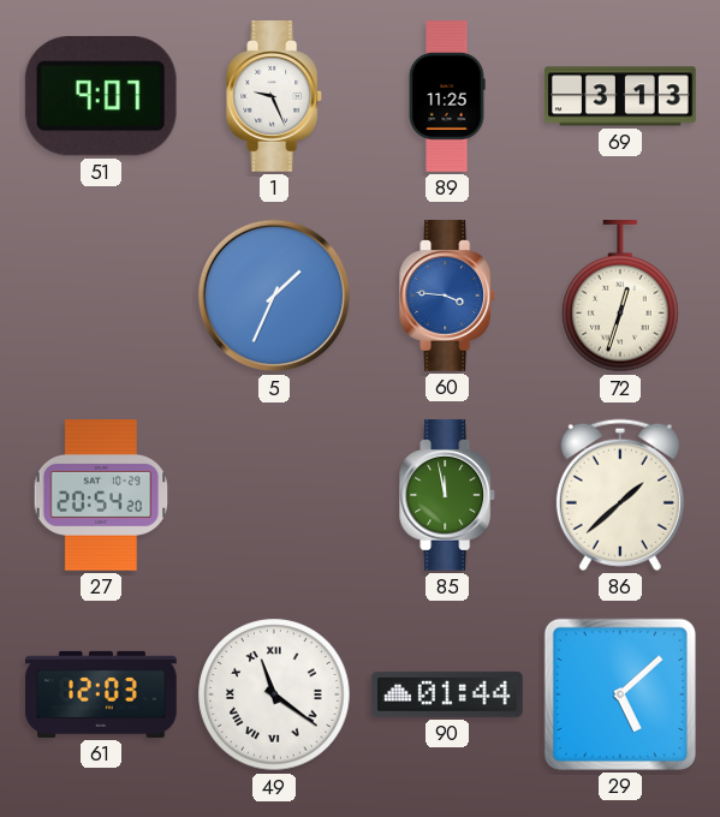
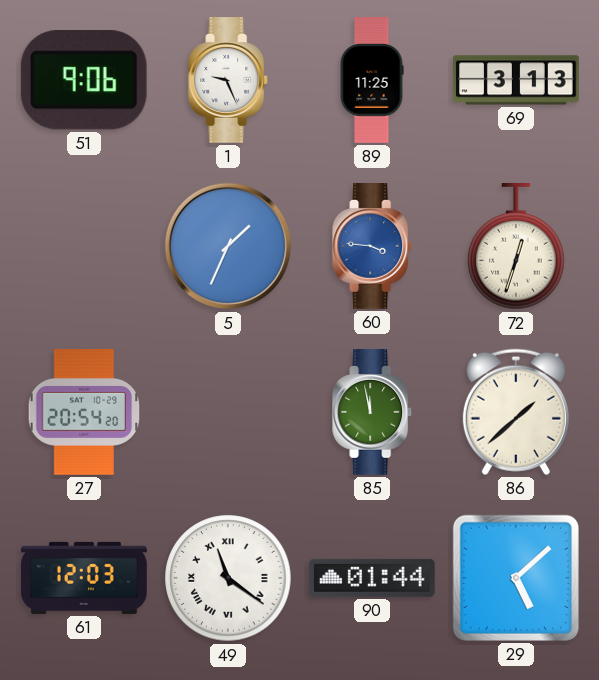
51: 9:07 -> 9:06 (84, 80)
